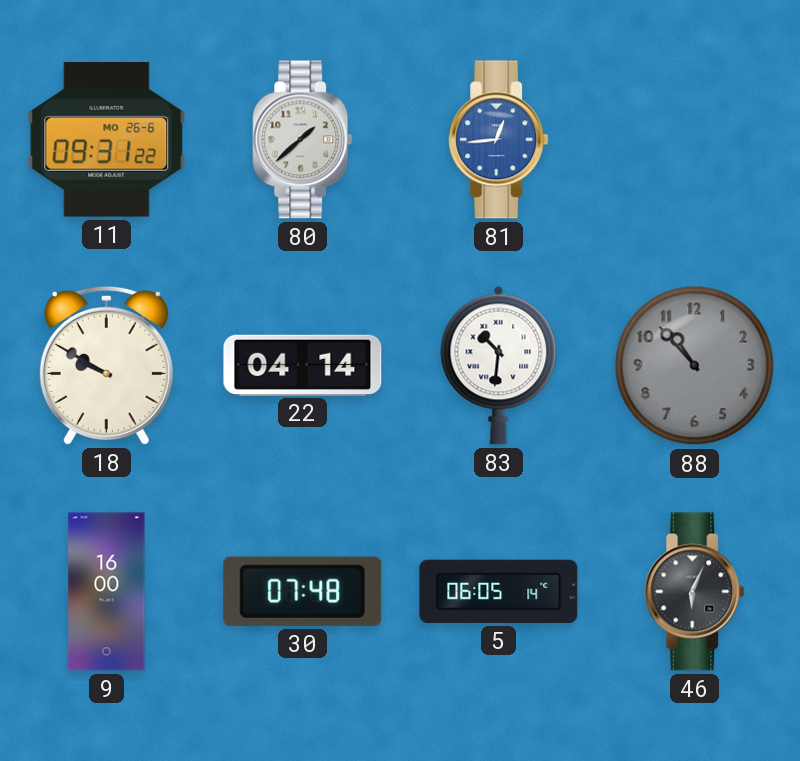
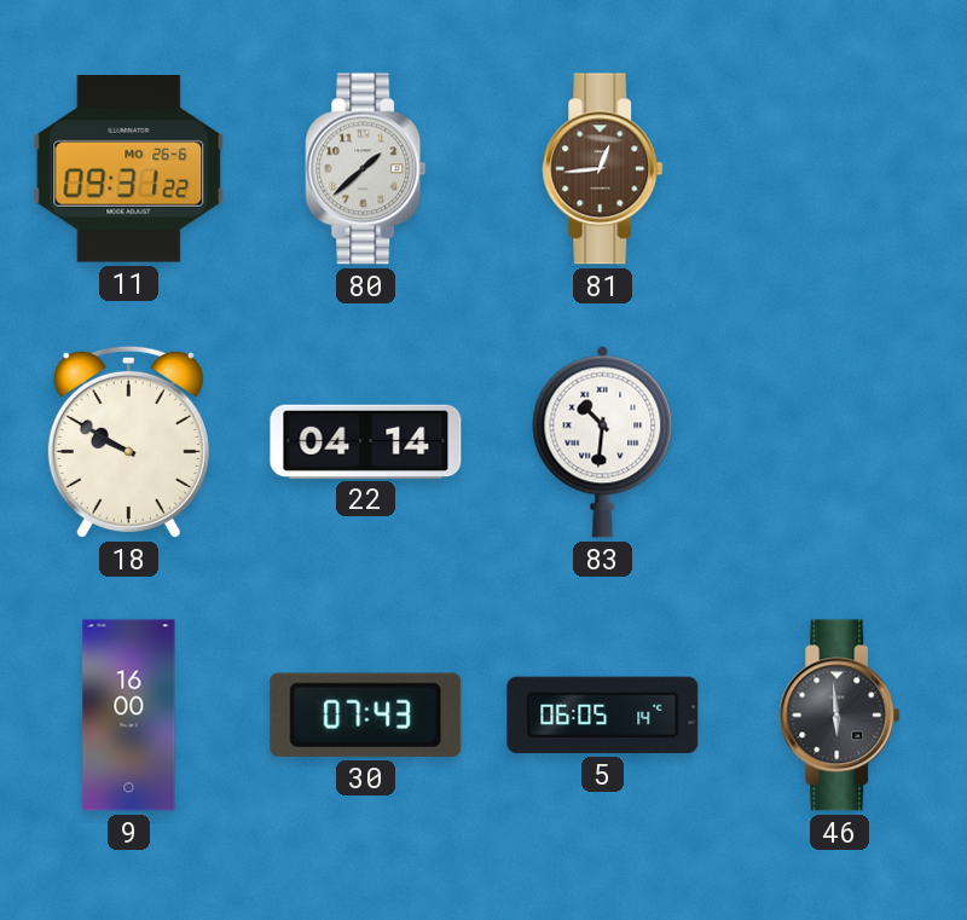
81 dial: blue -> brown (603, 169)
88: 10:53 -> none (695, 366)
30: 07:48 -> 07:43 (366, 714)
46: 6:04 -> 5:59 (840, 716)
